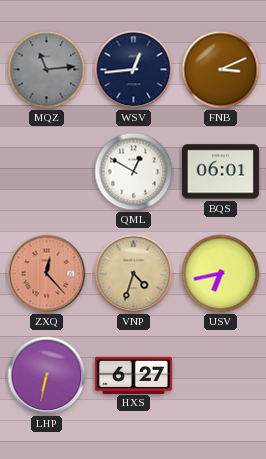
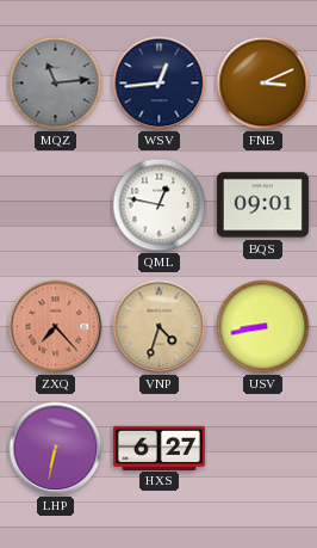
QML: 12:50 -> 12:47 (160, 205)
BQS: 06:01 -> 09:01 (262, 205)
ZXQ: 12:23 -> 7:23 (56, 327)
USV: 6:43 -> 8:43 (263, 327)
